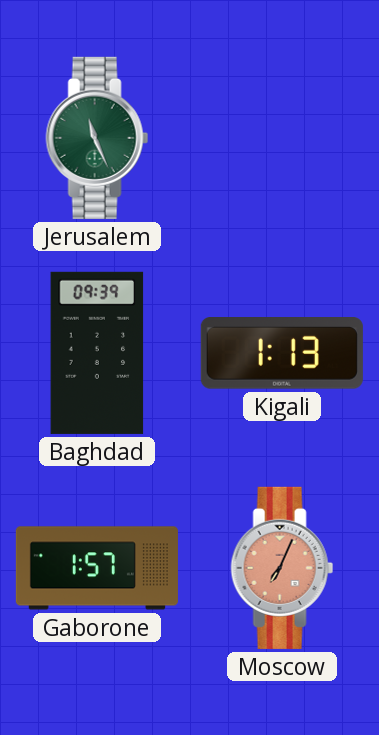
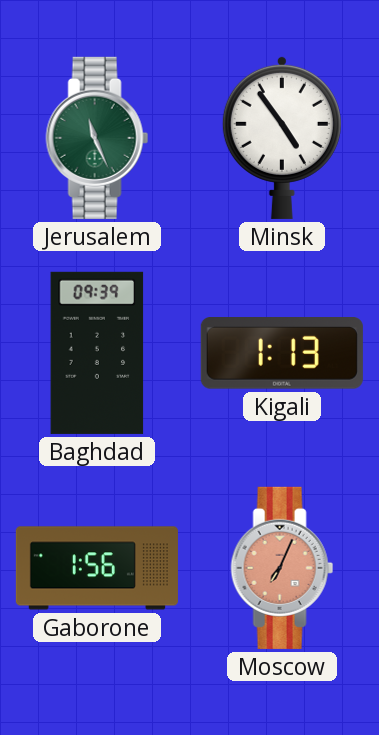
Minsk: none -> 4:54 (282, 137)
Gaborone: 1:57 -> 1:56 (97, 568)
